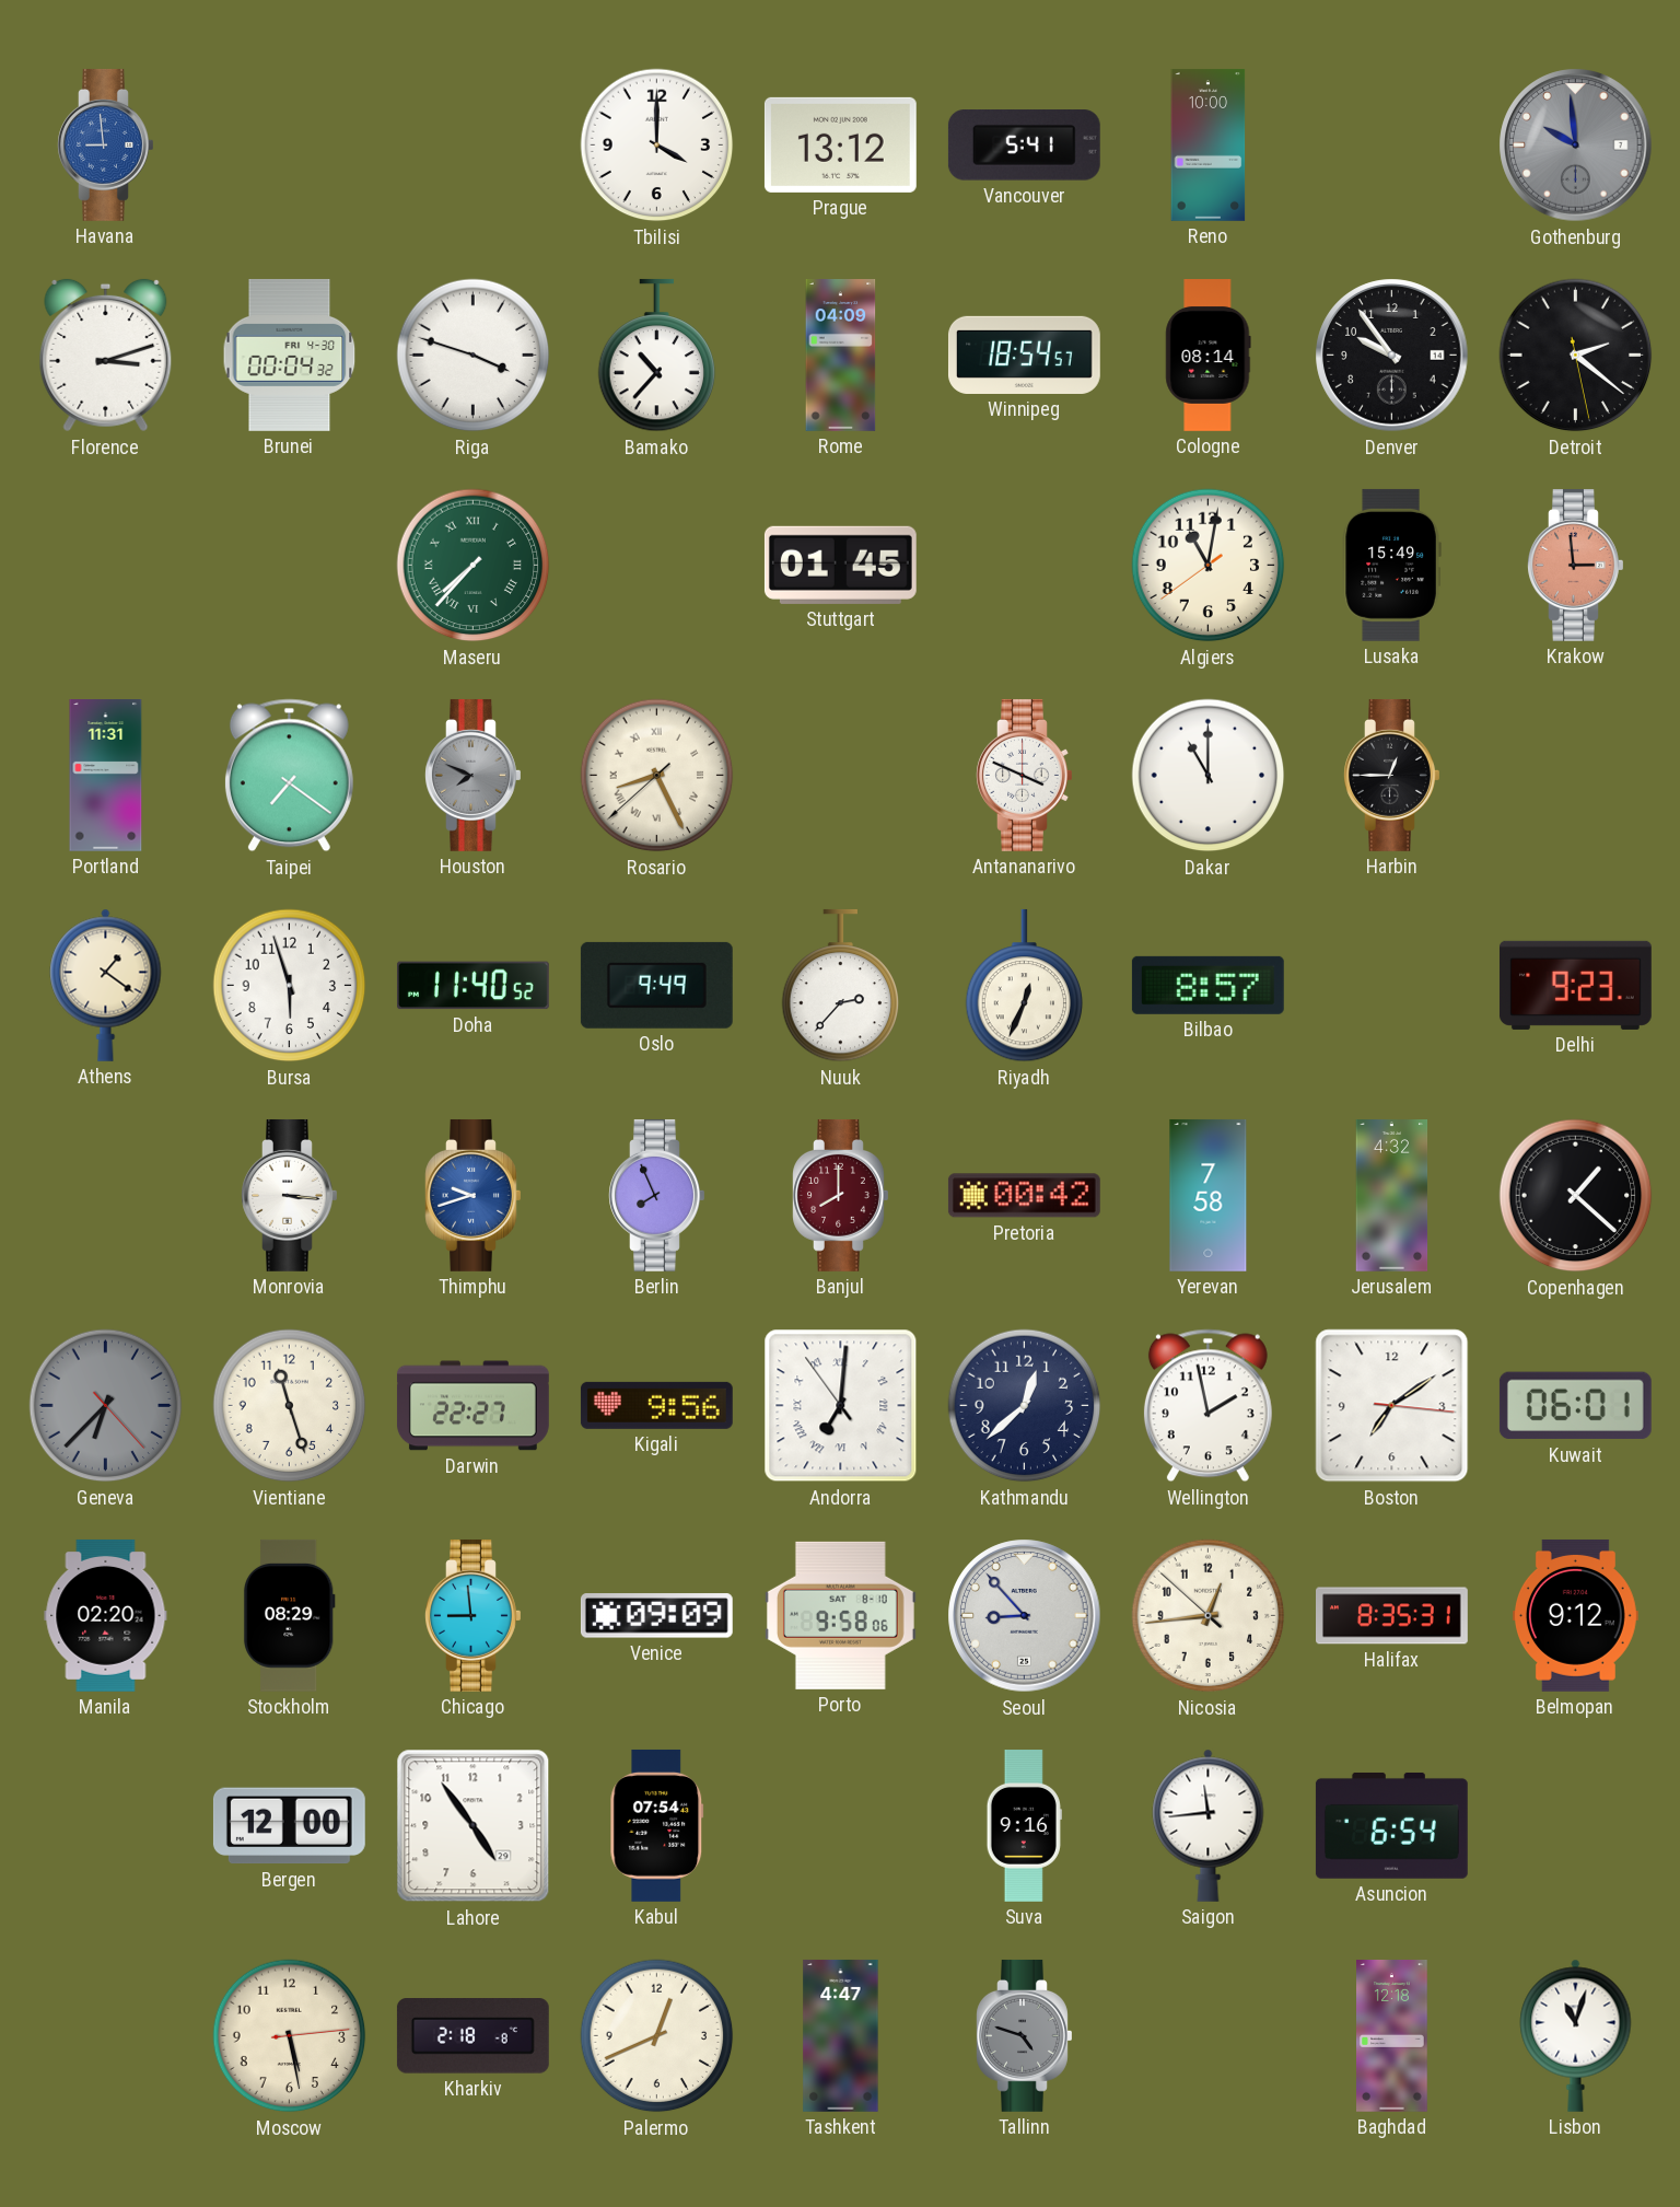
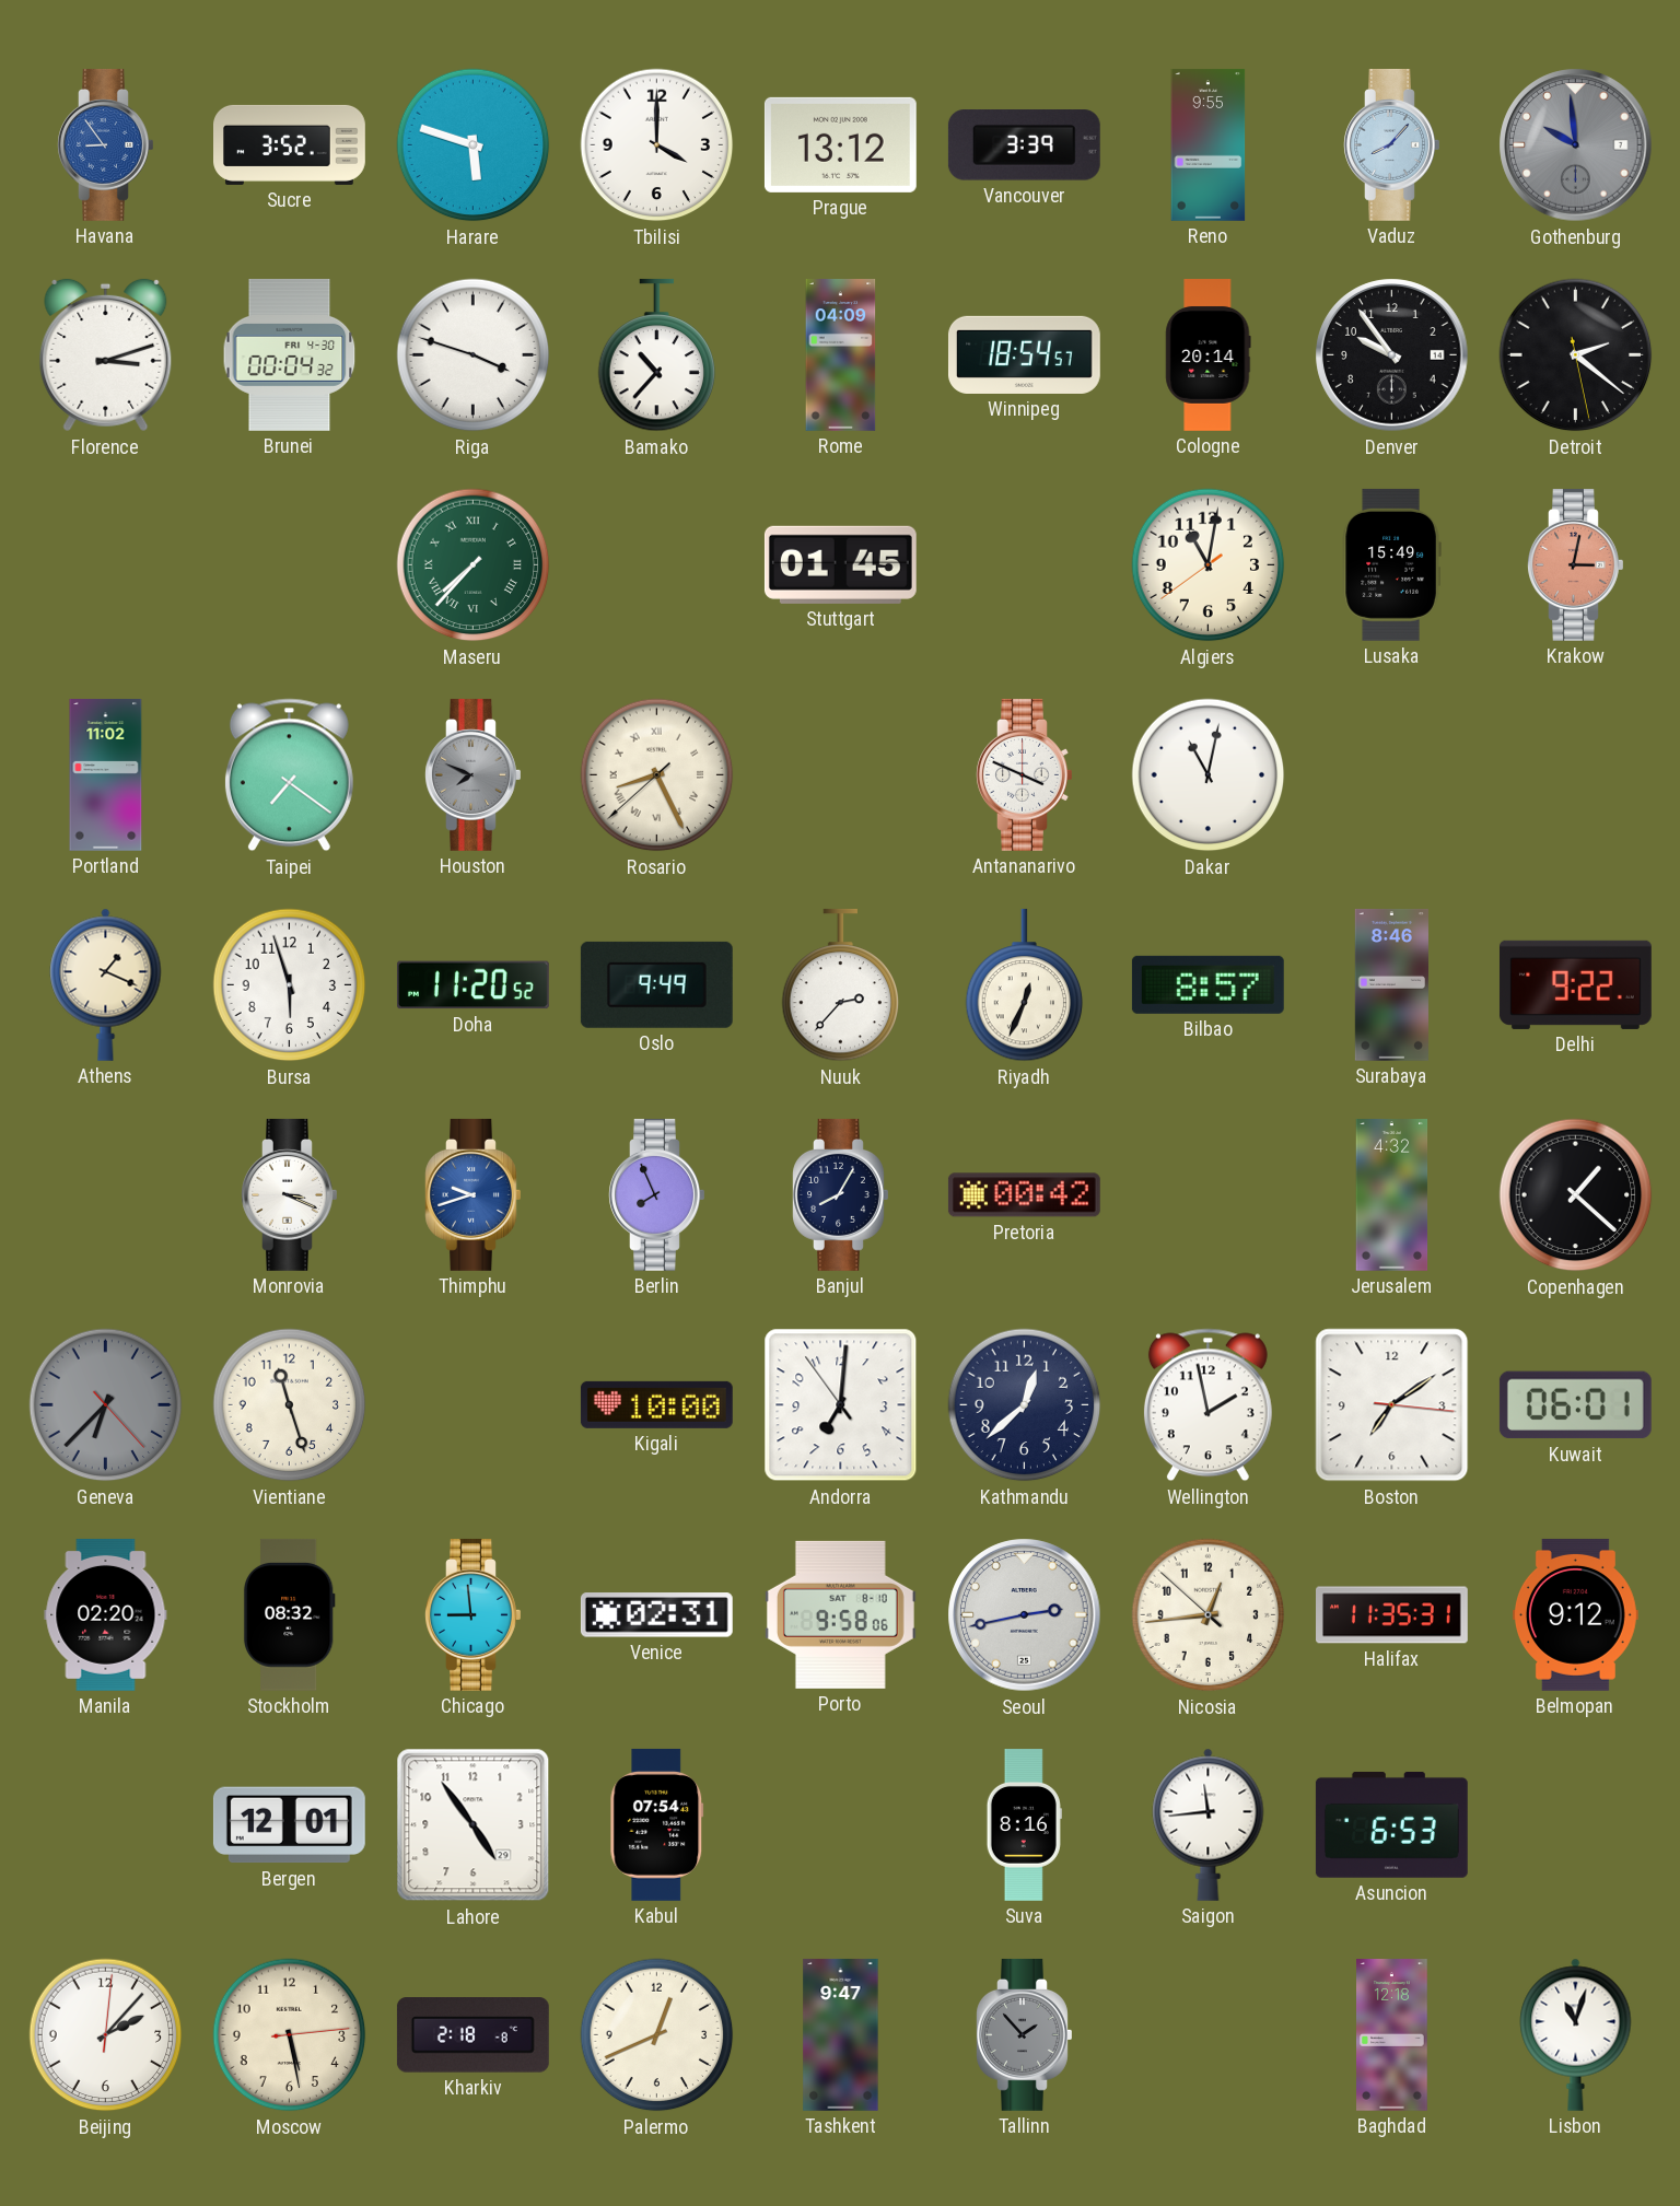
Havana: 8:59 -> 8:54 (106, 144)
Sucre: none -> 3:52 (290, 144)
Harare: none -> 5:48 (474, 145)
Vancouver: 5:41 -> 3:39 (1024, 145)
Reno: 10:00 -> 9:55 (1209, 145)
Vaduz: none -> 8:07 (1392, 144)
Cologne: 08:14 -> 20:14 (1209, 355)
Krakow: 2:59 -> 3:02 (1576, 564)
Portland: 11:31 -> 11:02 (106, 775)
Dakar: 11:00 -> 11:02 (1209, 775)
Harbin: 12:45 -> none (1392, 775)
Athens: 1:21 -> 1:19 (106, 984)
Doha: 11:40 -> 11:20 (472, 985)
Surabaya: none -> 8:46 (1391, 985)
Delhi: 9:23 -> 9:22 (1575, 984)
Monrovia: 3:16 -> 3:19 (290, 1194)
Banjul: 8:00 -> 8:05 (841, 1194)
Banjul dial: burgundy -> navy (841, 1194)
Yerevan: 7:58 -> none (1209, 1195)
Darwin: 22:27 -> none (472, 1406)
Kigali: 9:56 -> 10:00 (656, 1404)
Andorra numerals: Roman -> Arabic (841, 1405)
Stockholm: 08:29 -> 08:32 (289, 1614)
Venice: 09:09 -> 02:31 (656, 1615)
Seoul: 8:53 -> 2:43 (1025, 1615)
Halifax: 8:35 -> 11:35 (1392, 1615)
Bergen: 12:00 -> 12:01 (289, 1825)
Suva: 9:16 -> 8:16 (1024, 1825)
Asuncion: 6:54 -> 6:53 (1391, 1824)
Beijing: none -> 2:07 (106, 2035)
Tashkent: 4:47 -> 9:47 (841, 2034)
Tallinn: 4:48 -> 1:53 (1025, 2034)
